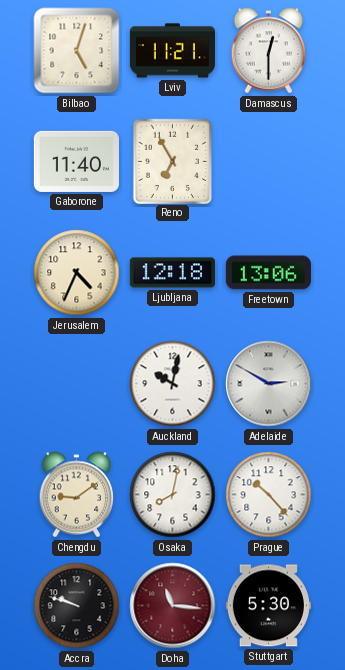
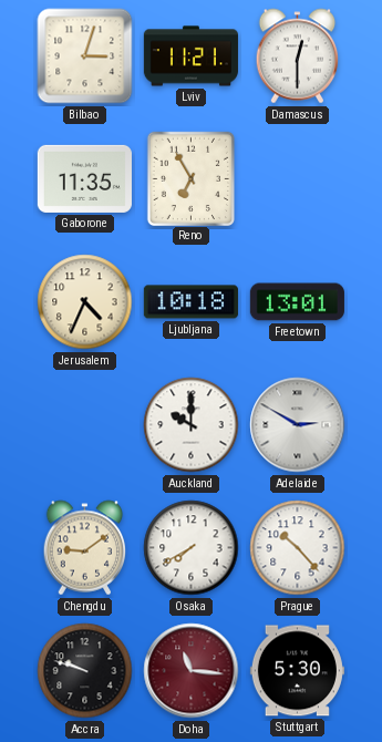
Bilbao: 5:03 -> 3:03 (85, 56)
Gaborone: 11:40 -> 11:35 (84, 178)
Ljubljana: 12:18 -> 10:18 (190, 302)
Freetown: 13:06 -> 13:01 (297, 302)
Auckland: 10:02 -> 10:00 (192, 425)
Osaka: 8:02 -> 7:40 (192, 548)
